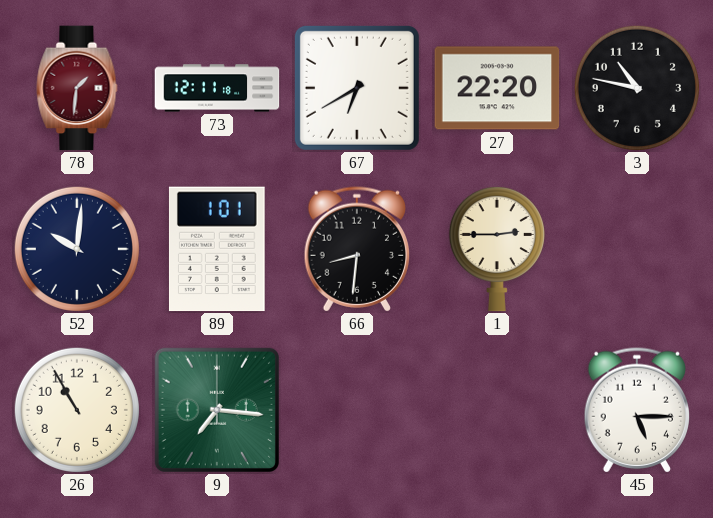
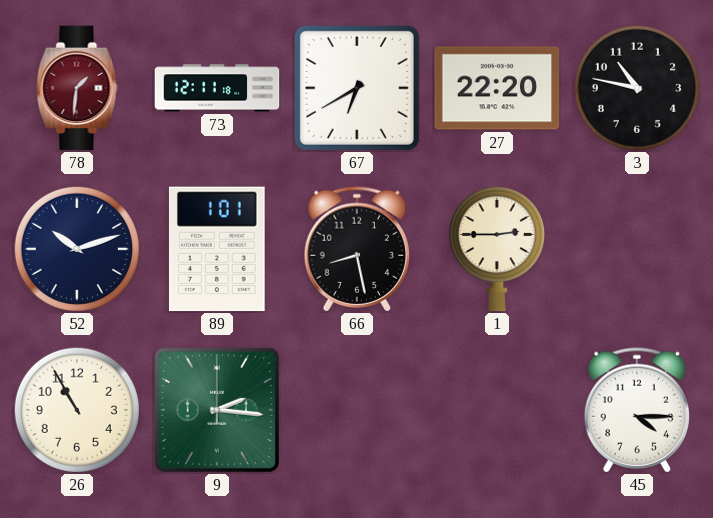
52: 10:01 -> 10:12 (77, 249)
66: 8:31 -> 8:28 (356, 249)
9: 7:16 -> 2:16 (217, 410)
45: 5:15 -> 4:15 (636, 410)
